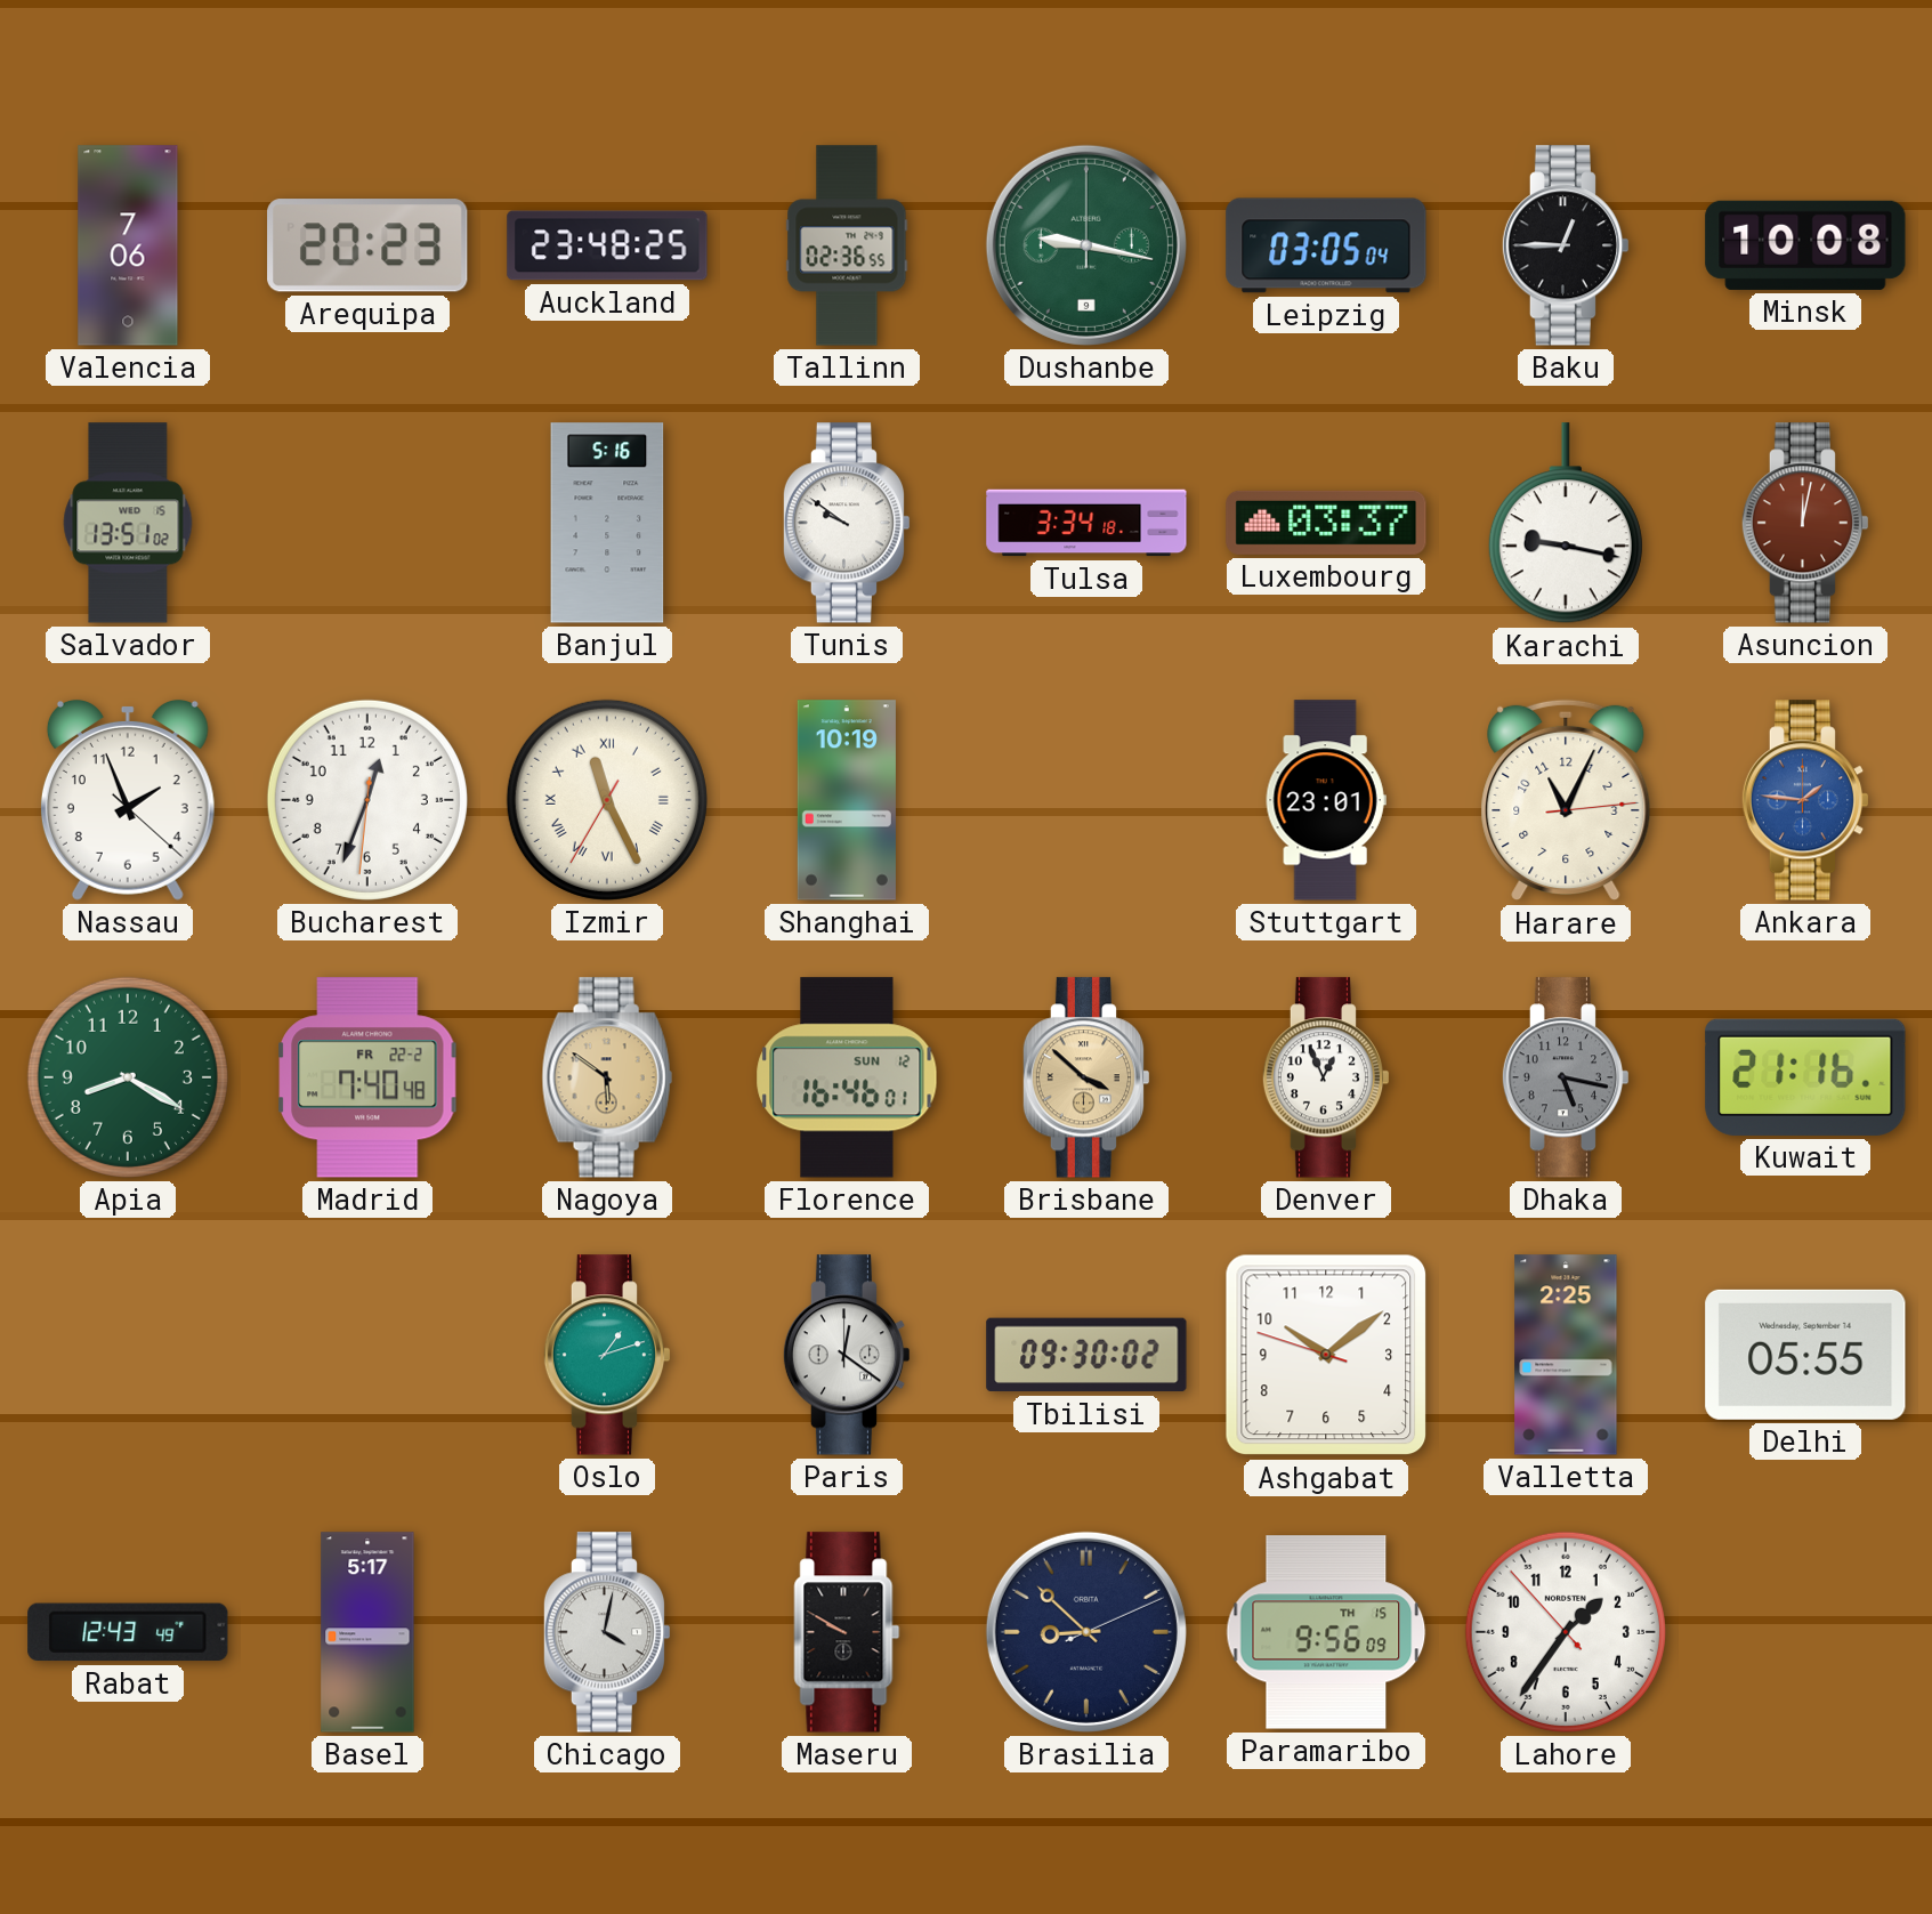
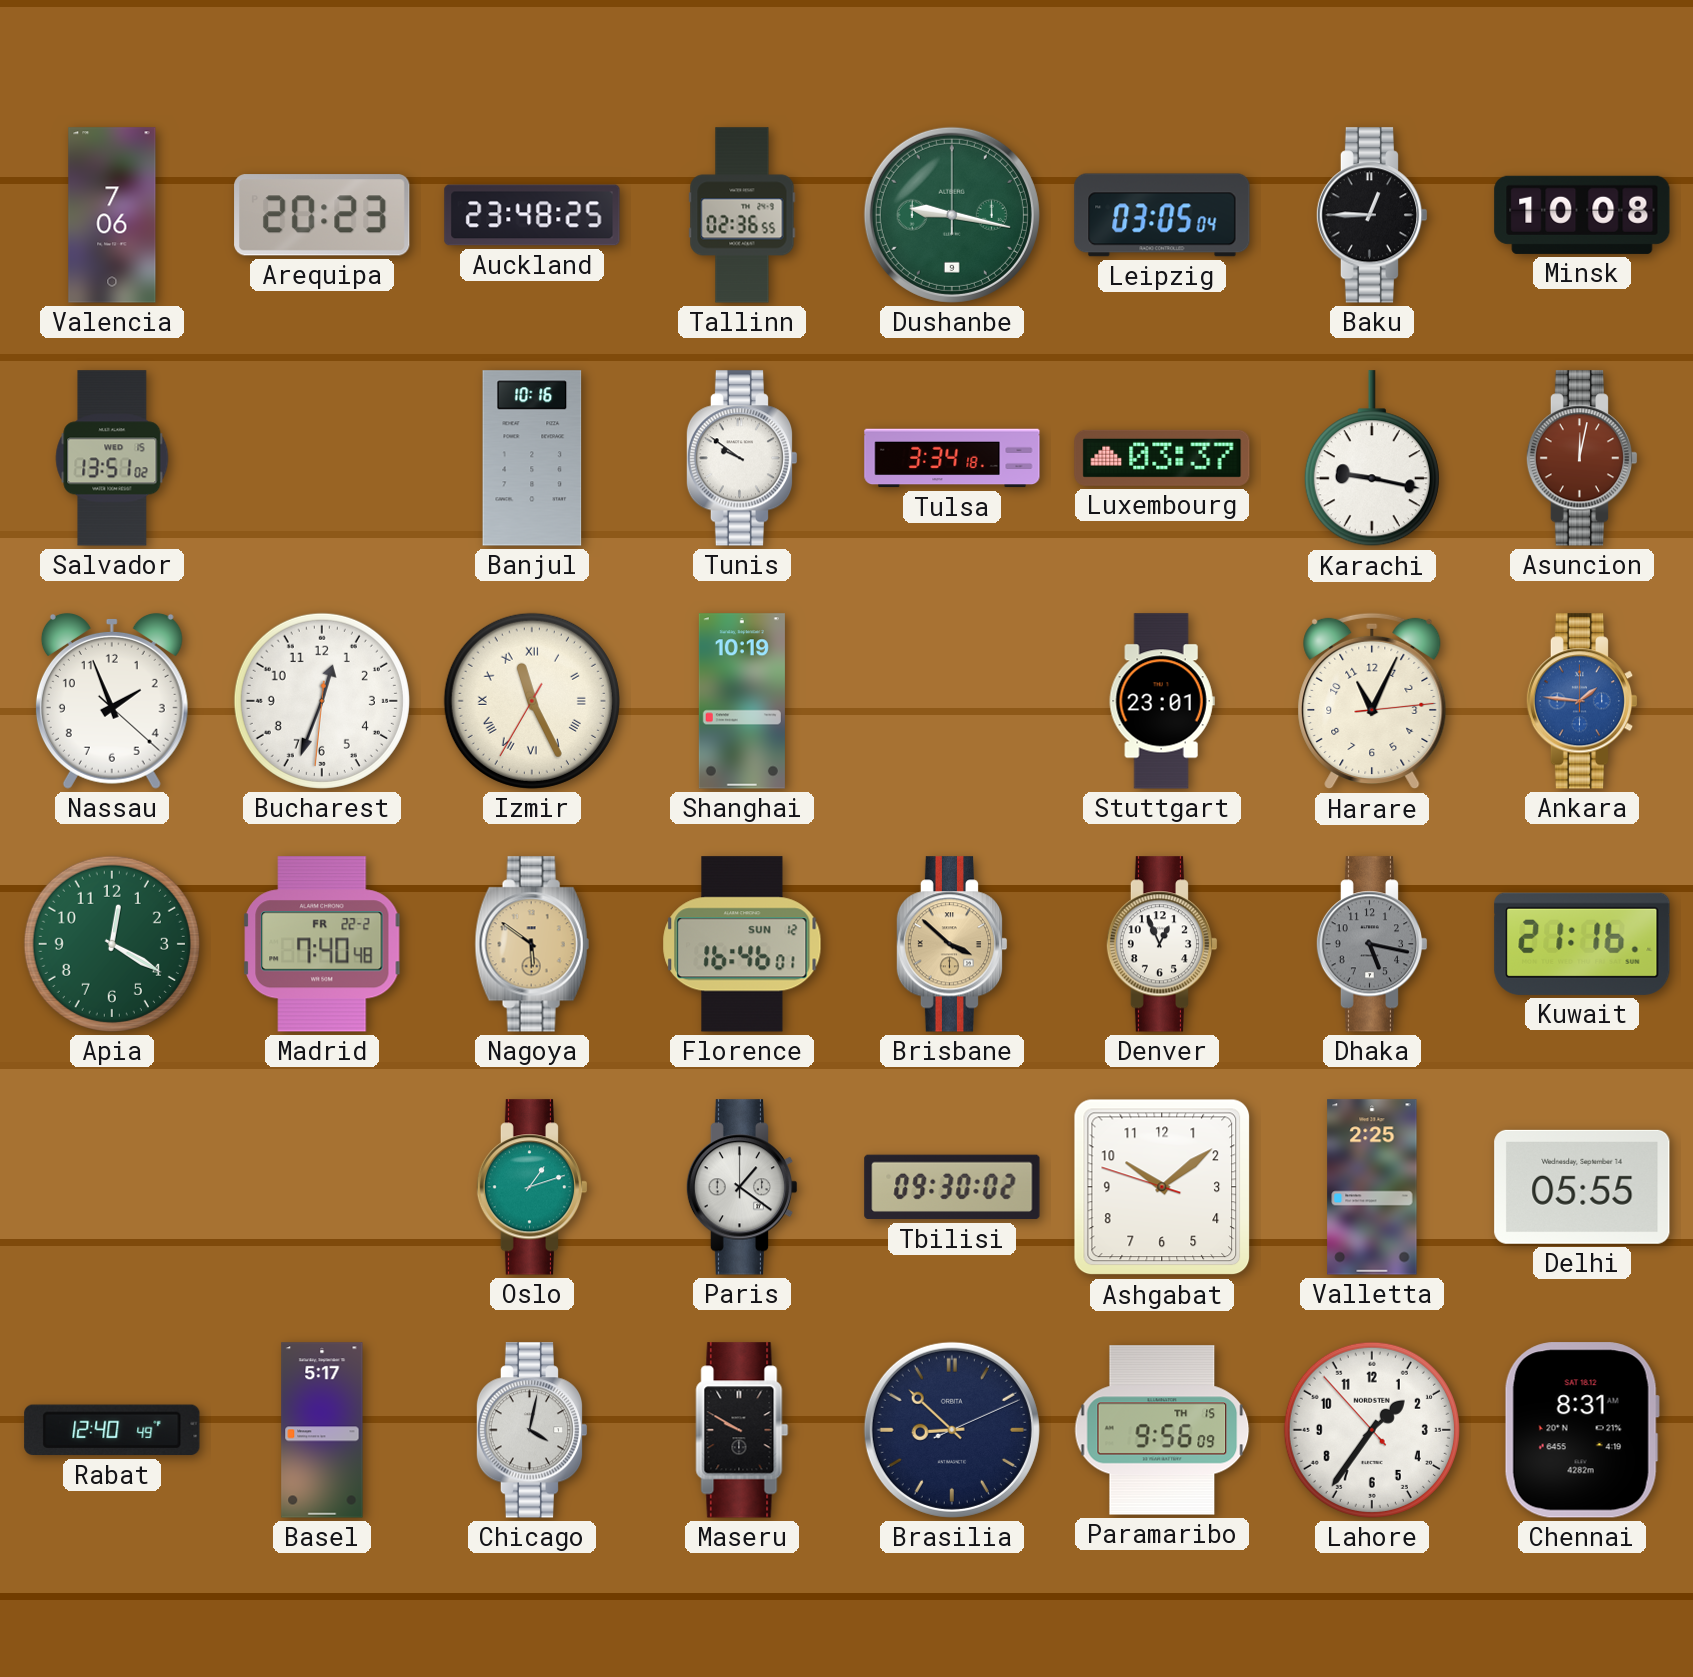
Banjul: 5:16 -> 10:16 (532, 458)
Apia: 8:20 -> 12:20 (112, 944)
Paris: 12:21 -> 1:21 (742, 1187)
Rabat: 12:43 -> 12:40 (112, 1430)
Chennai: none -> 8:31 (1582, 1430)
